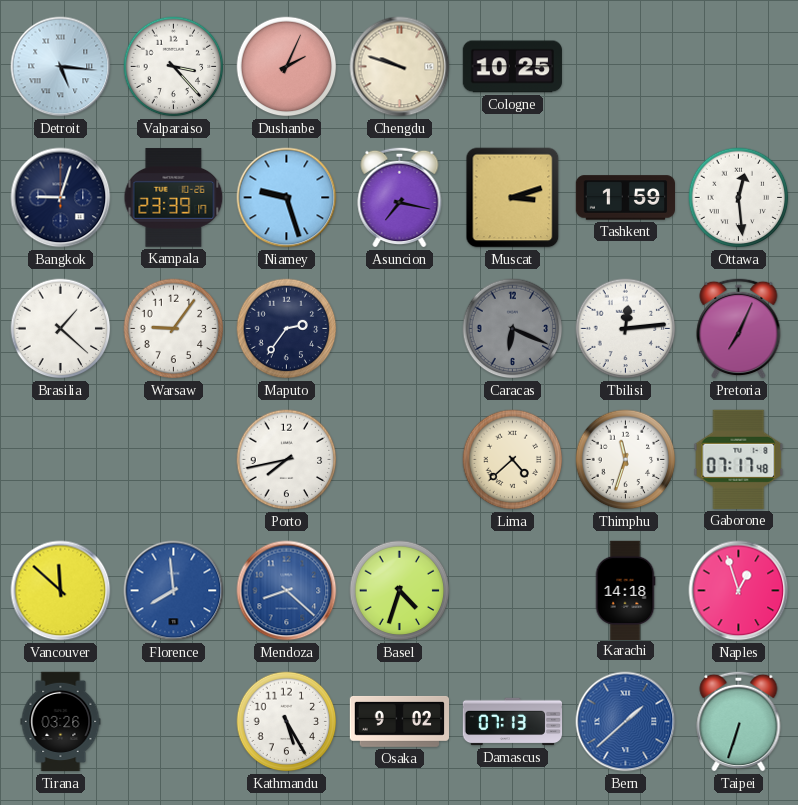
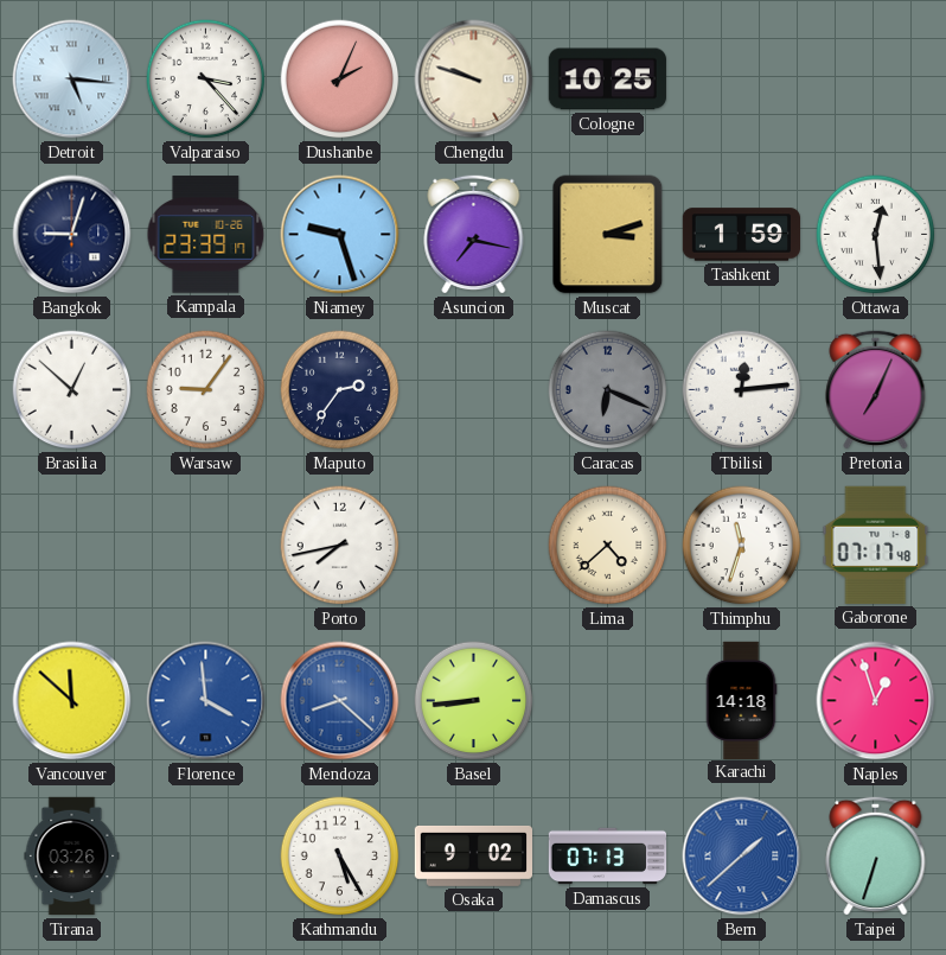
Brasilia: 1:22 -> 12:52 (72, 390)
Florence: 7:59 -> 3:59 (206, 701)
Basel: 4:33 -> 8:44 (474, 701)
